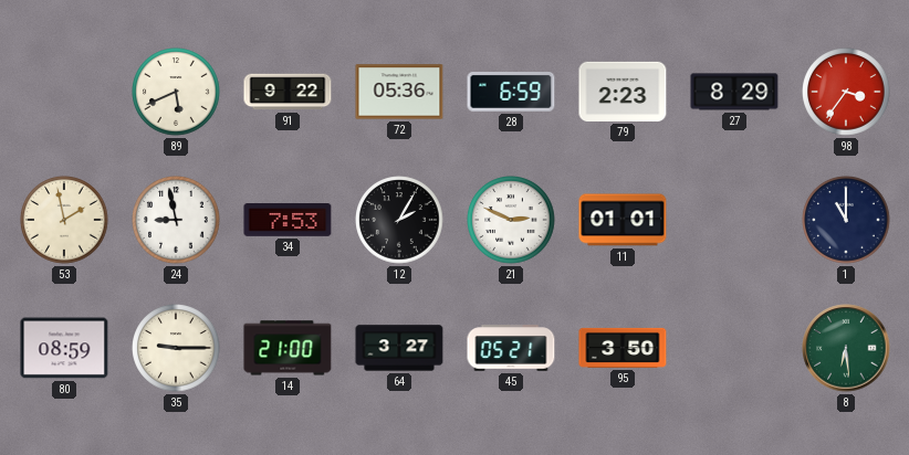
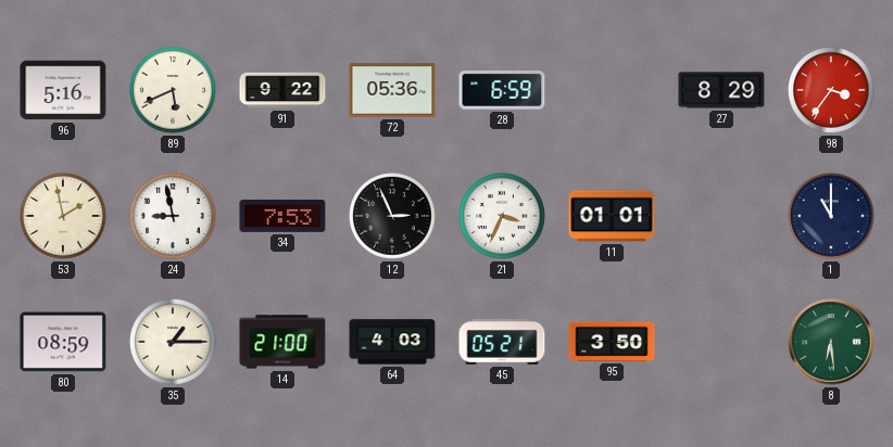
96: none -> 5:16 (63, 90)
79: 2:23 -> none (623, 92)
12: 2:05 -> 2:56 (392, 216)
21: 2:49 -> 3:34 (502, 216)
35: 9:15 -> 1:15 (173, 342)
64: 3:27 -> 4:03 (392, 342)
